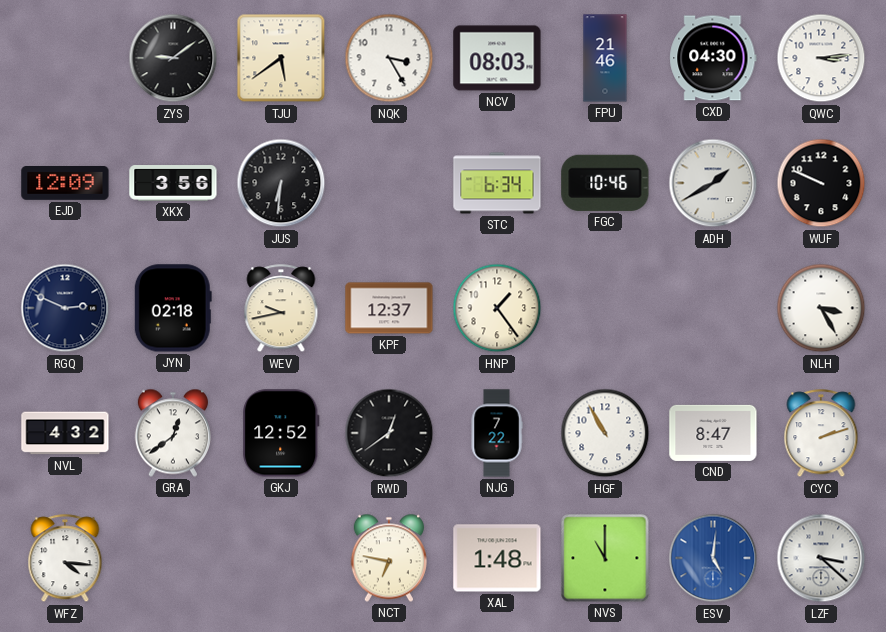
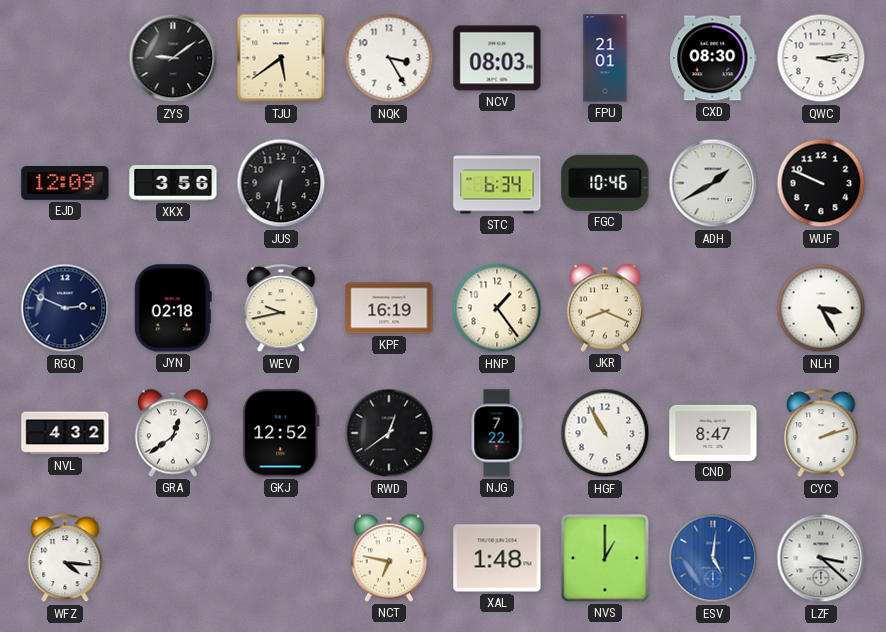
FPU: 21:46 -> 21:01 (605, 58)
CXD: 04:30 -> 08:30 (713, 58)
KPF: 12:37 -> 16:19 (389, 308)
JKR: none -> 8:19 (605, 308)
NVS: 11:00 -> 1:00 (605, 558)
